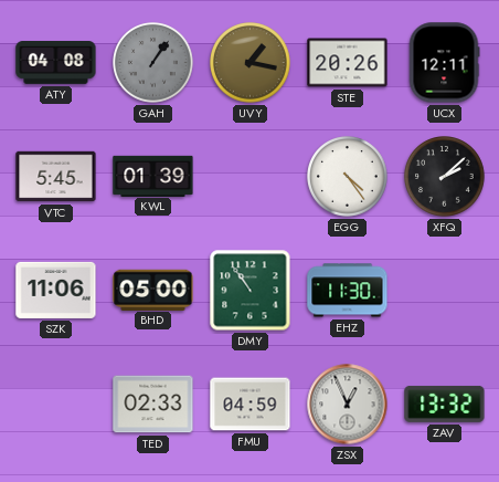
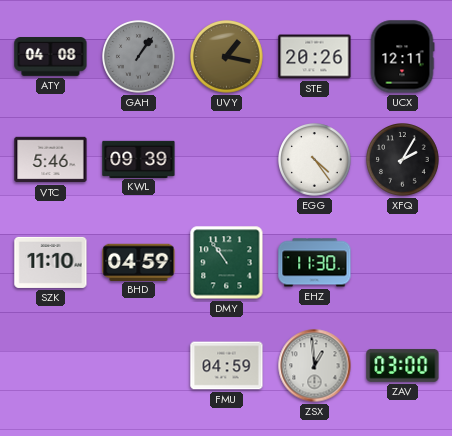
VTC: 5:45 -> 5:46 (51, 160)
KWL: 01:39 -> 09:39 (139, 159)
XFQ: 2:08 -> 2:05 (403, 160)
SZK: 11:06 -> 11:10 (51, 262)
BHD: 05:00 -> 04:59 (139, 262)
TED: 02:33 -> none (153, 405)
ZSX: 12:56 -> 12:59 (315, 366)
ZAV: 13:32 -> 03:00 (403, 365)
